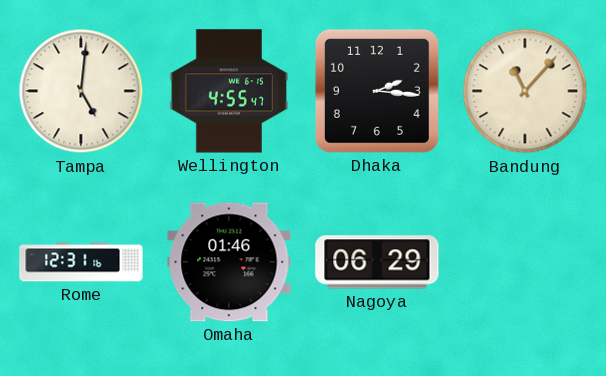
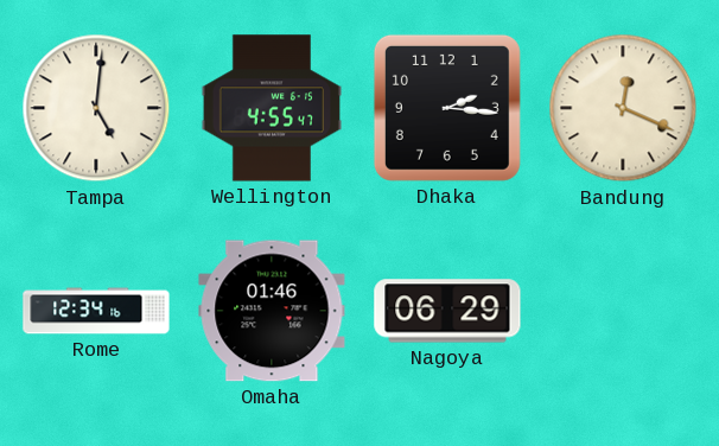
Bandung: 11:07 -> 12:19 (623, 108)
Rome: 12:31 -> 12:34 (96, 311)
